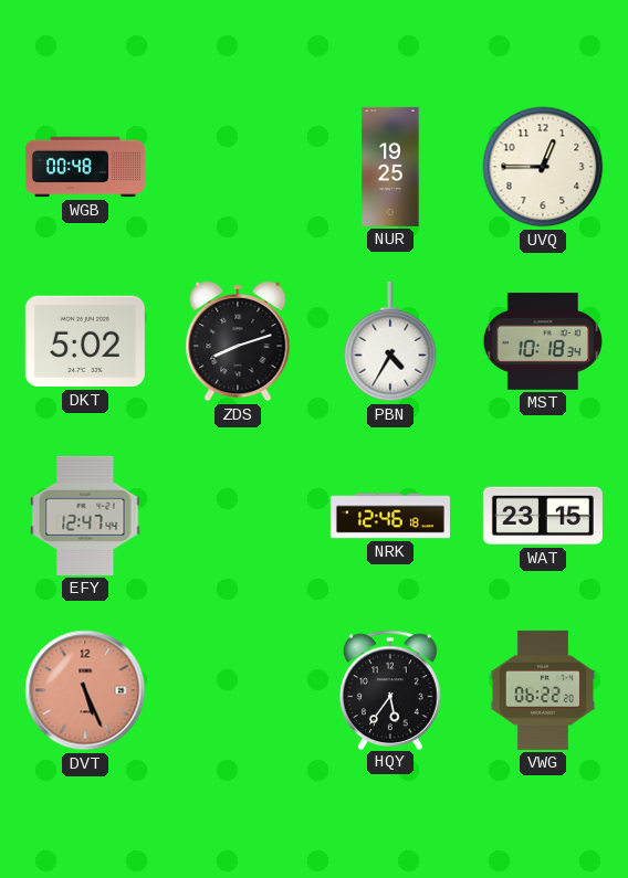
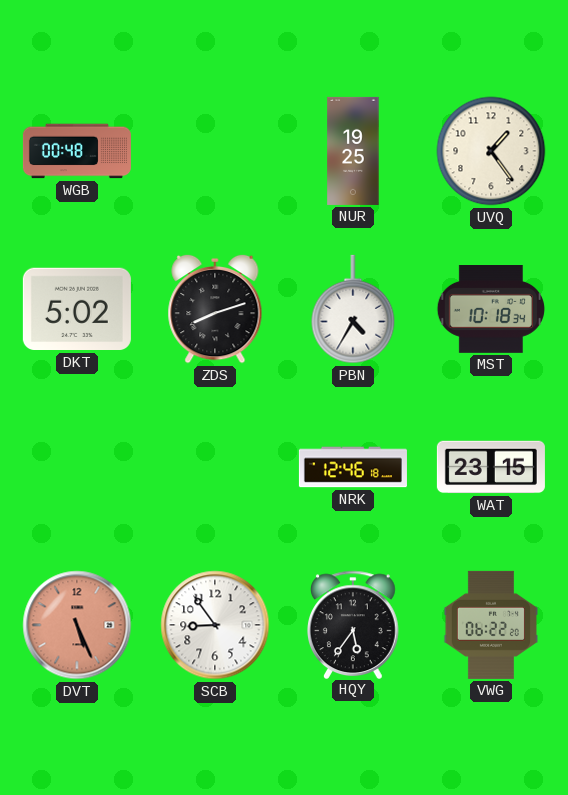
UVQ: 12:45 -> 1:24 (491, 151)
EFY: 12:47 -> none (85, 516)
SCB: none -> 8:54 (215, 625)
